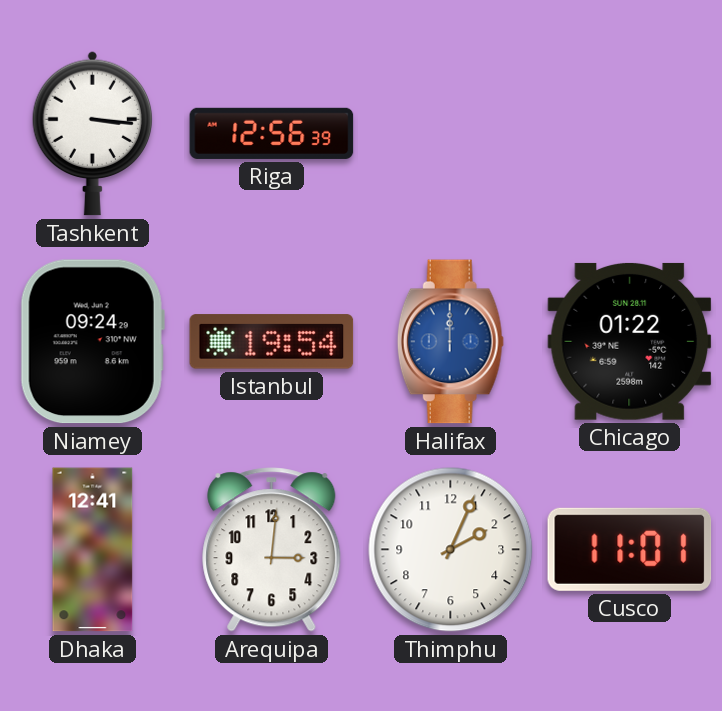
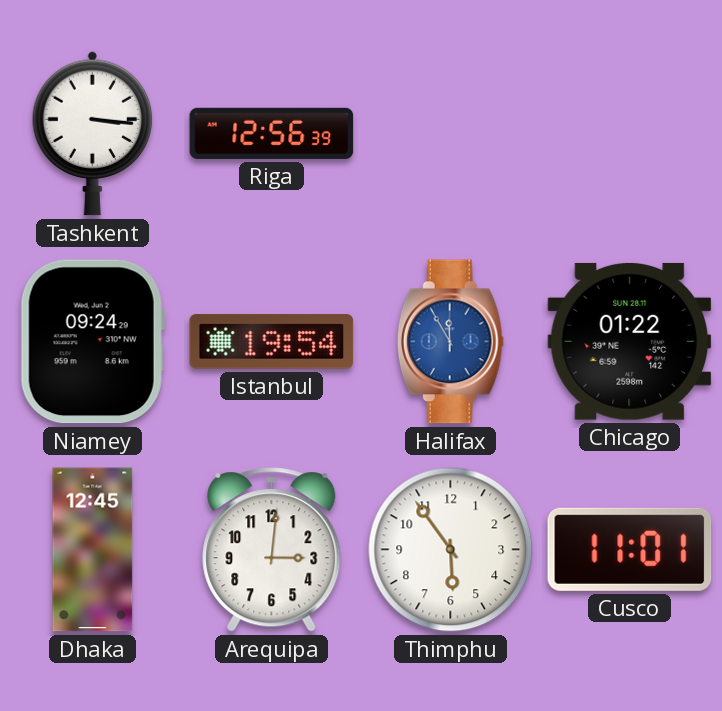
Halifax: 12:00 -> 11:55 (450, 342)
Dhaka: 12:41 -> 12:45 (93, 550)
Thimphu: 2:04 -> 5:54 (451, 550)
